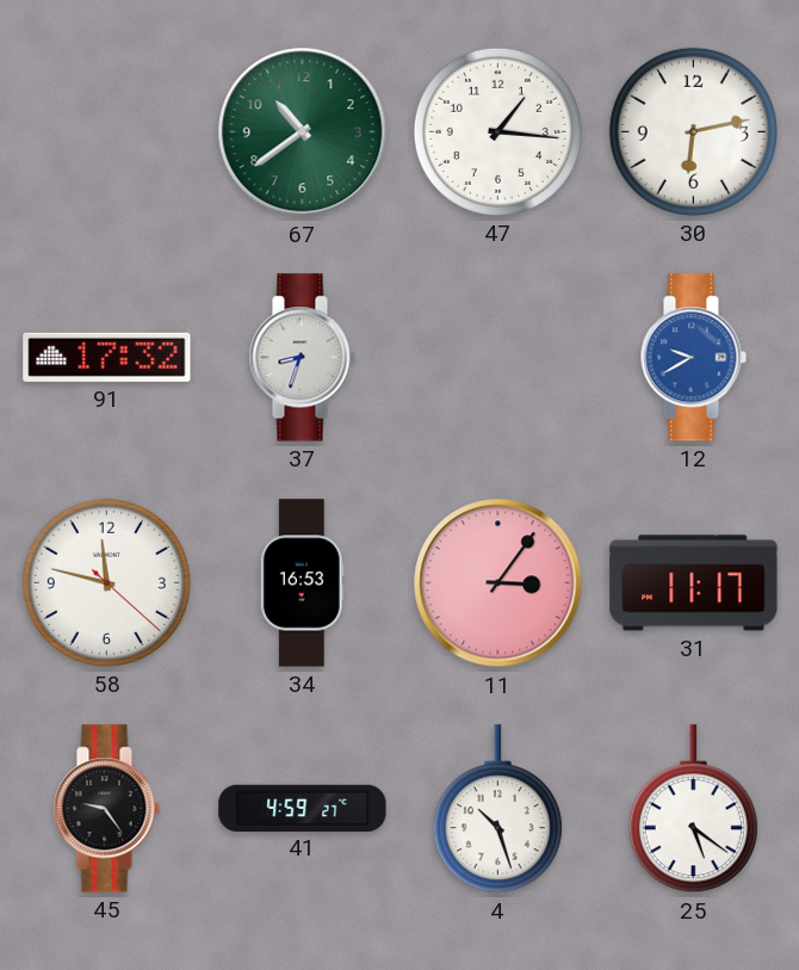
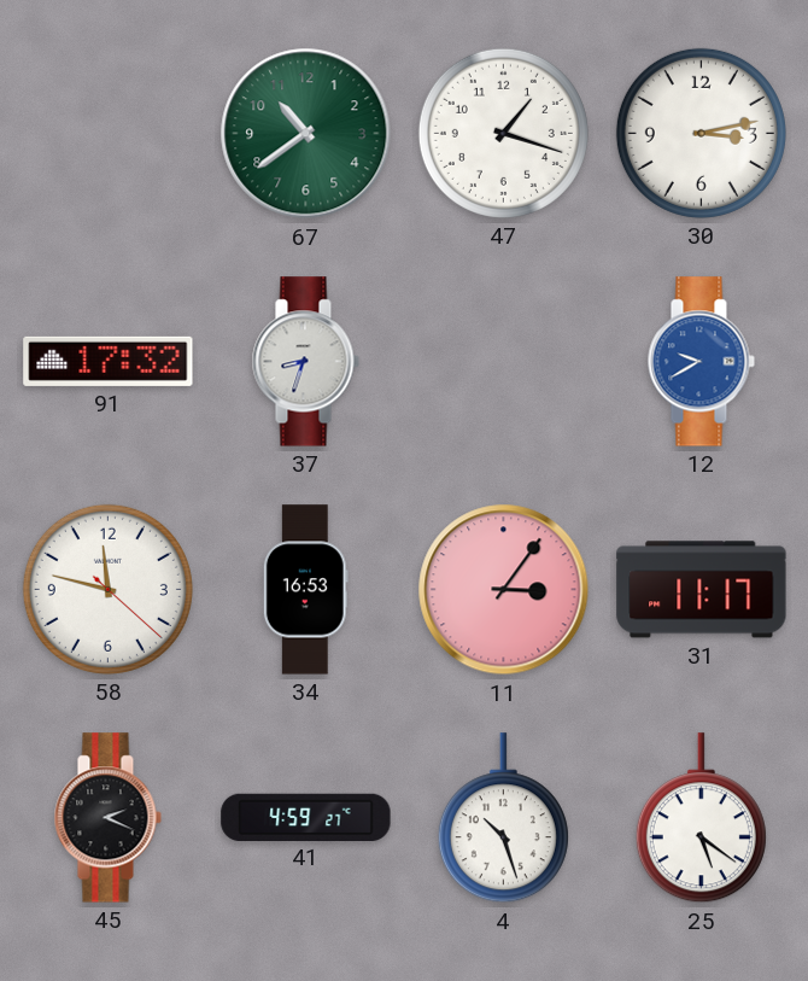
47: 1:16 -> 1:18 (503, 133)
30: 6:13 -> 3:13 (701, 133)
45: 9:24 -> 2:19 (107, 818)
